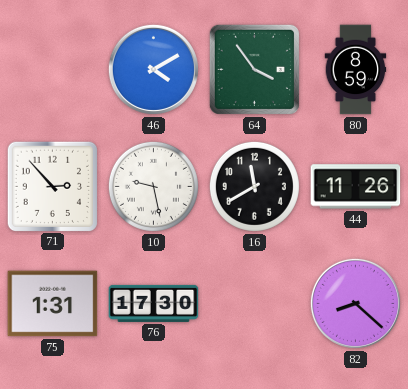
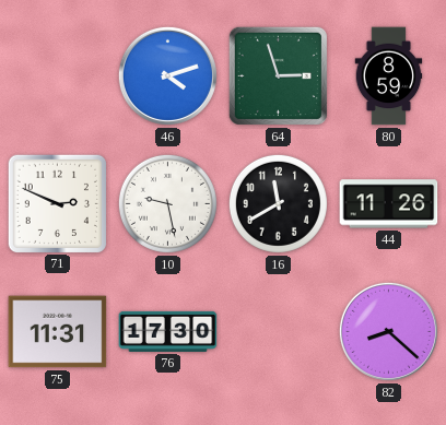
46: 4:10 -> 4:12 (167, 75)
64: 3:54 -> 2:57 (278, 75)
71: 2:53 -> 2:49 (57, 203)
75: 1:31 -> 11:31 (58, 332)
